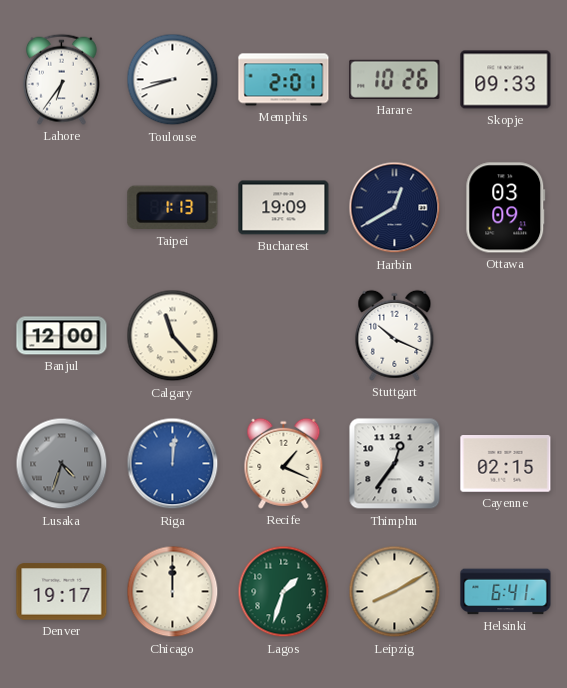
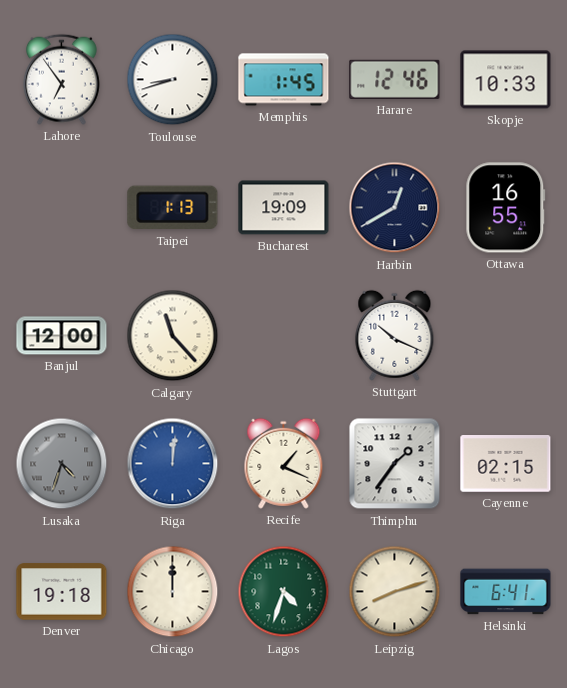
Lahore: 6:36 -> 6:54 (61, 79)
Memphis: 2:01 -> 1:45 (284, 80)
Harare: 10:26 -> 12:46 (395, 79)
Skopje: 09:33 -> 10:33 (506, 80)
Ottawa: 03:09 -> 16:55 (506, 208)
Thimphu: 12:36 -> 1:36 (395, 464)
Denver: 19:17 -> 19:18 (62, 592)
Lagos: 1:33 -> 4:33 (284, 592)
Leipzig: 8:10 -> 8:12 (395, 592)
